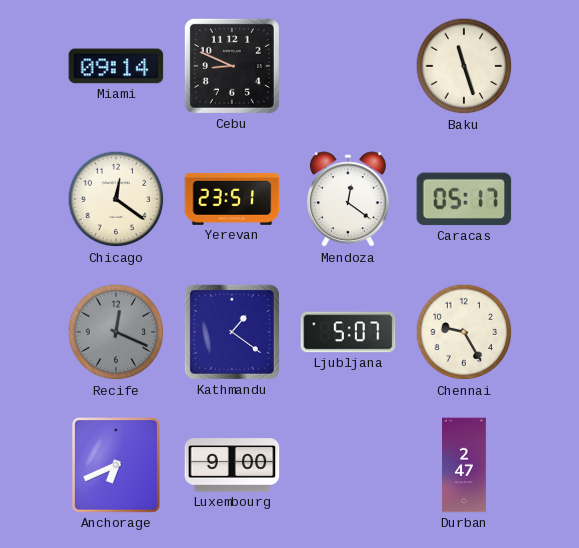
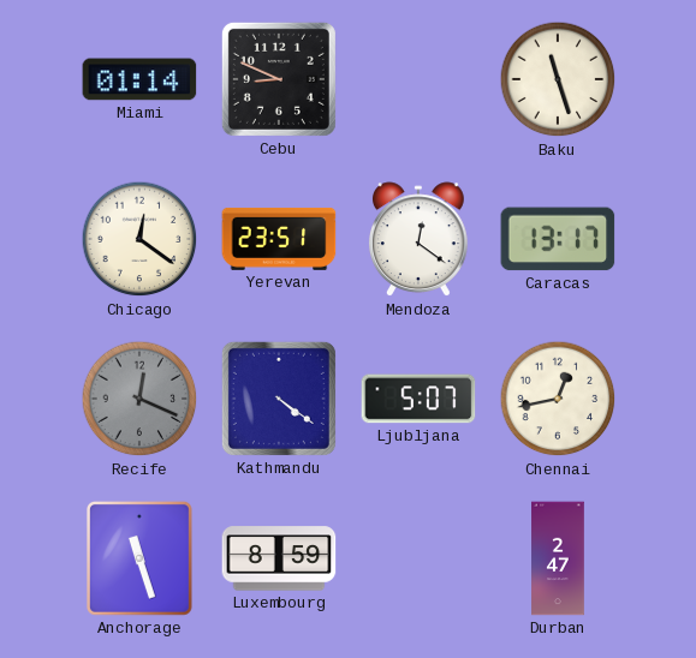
Miami: 09:14 -> 01:14 (139, 79)
Caracas: 05:17 -> 13:17 (558, 239)
Kathmandu: 1:21 -> 4:21 (279, 399)
Chennai: 9:25 -> 12:43 (558, 399)
Anchorage: 6:41 -> 11:27 (139, 558)
Luxembourg: 9:00 -> 8:59 (279, 558)
